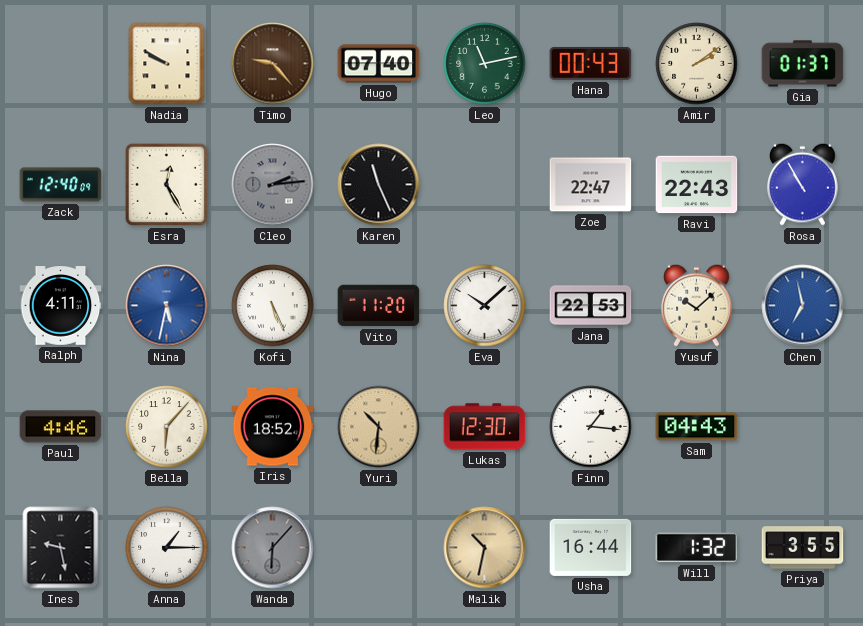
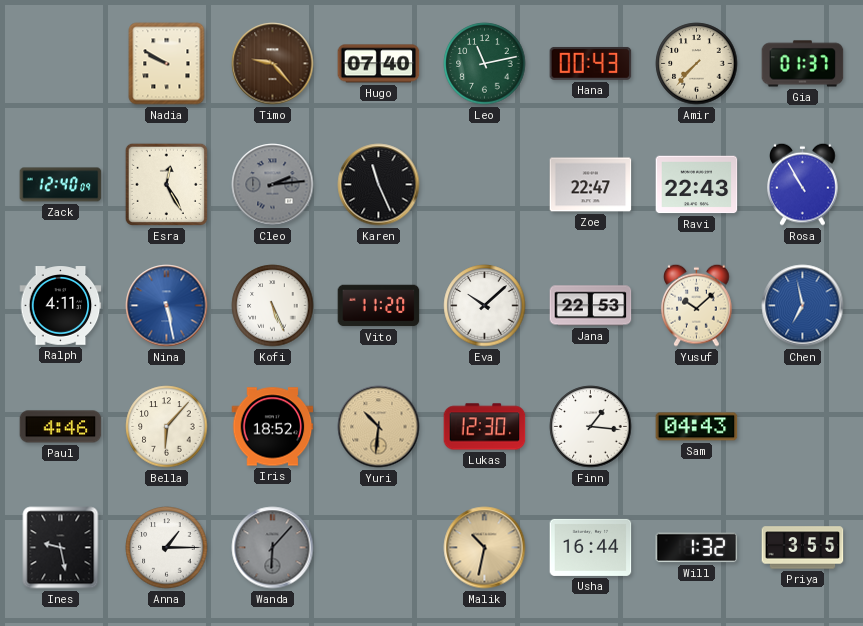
Amir: 2:09 -> 7:37 (697, 64)
Nina: 5:32 -> 5:28 (167, 306)
